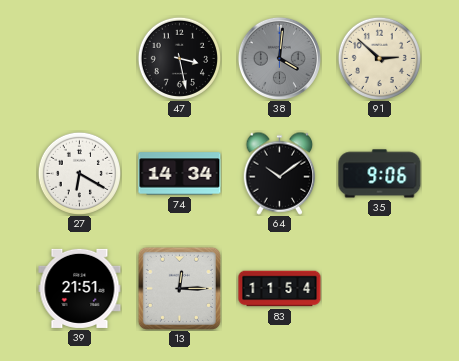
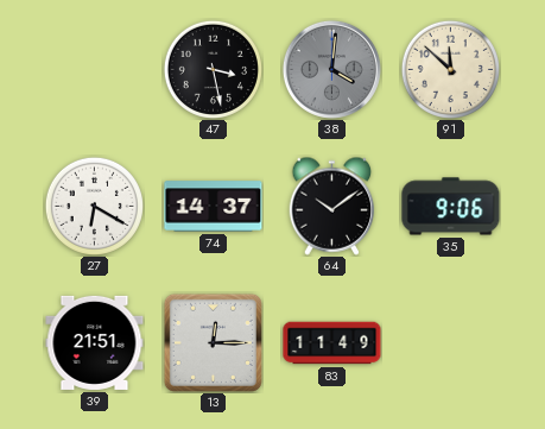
91: 2:52 -> 11:52 (450, 69)
74: 14:34 -> 14:37 (214, 207)
83: 11:54 -> 11:49 (332, 343)
